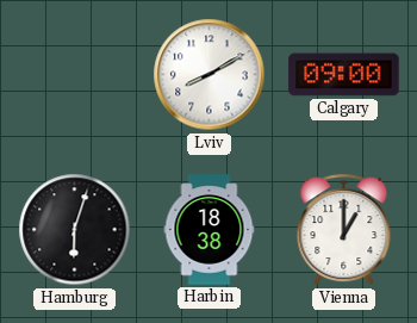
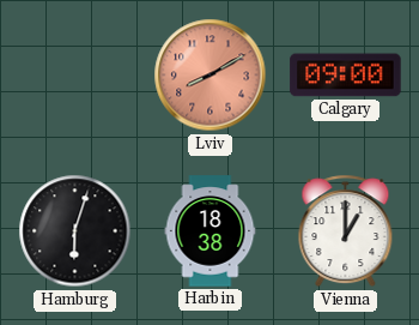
Lviv dial: white -> salmon (211, 76)
